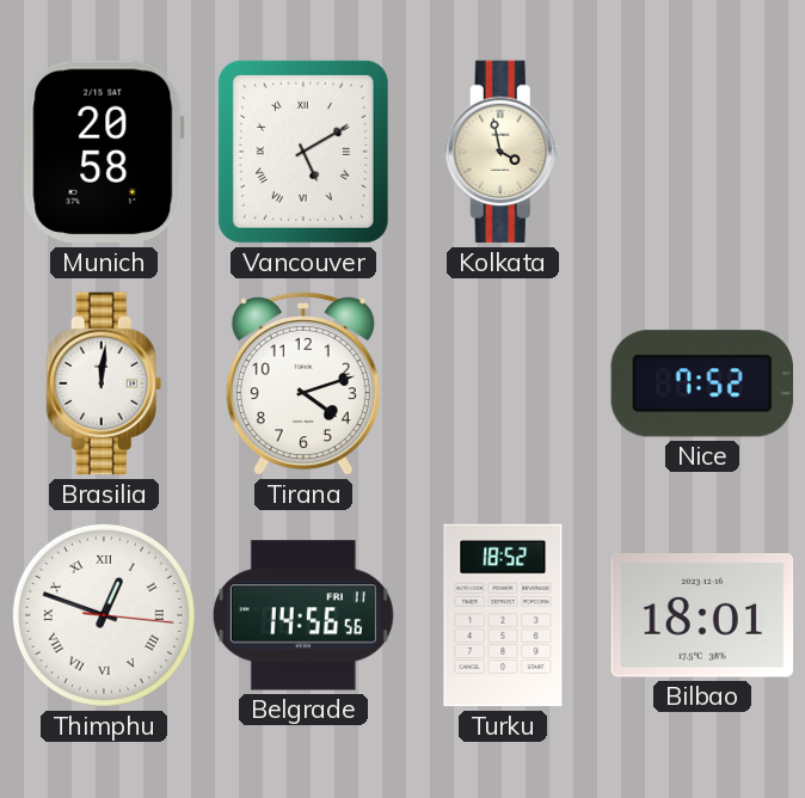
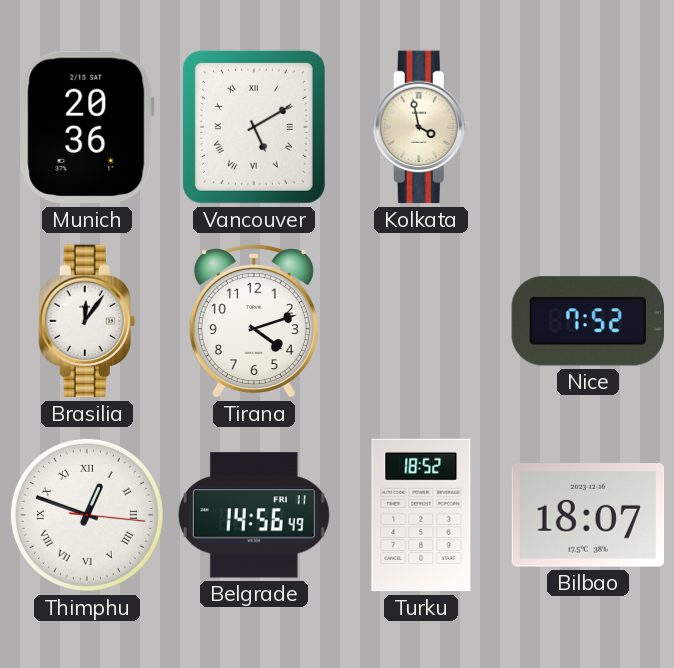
Munich: 20:58 -> 20:36 (87, 127)
Brasilia: 12:01 -> 12:06 (87, 321)
Belgrade: 14:56:56 -> 14:56:49 (254, 515)
Bilbao: 18:01 -> 18:07 (588, 516)
